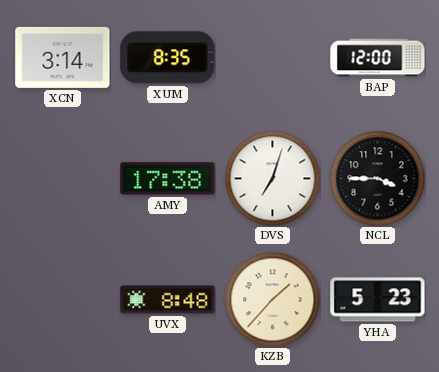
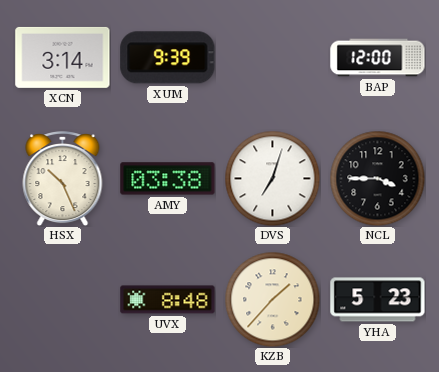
XUM: 8:35 -> 9:39 (168, 58)
HSX: none -> 10:26 (63, 179)
AMY: 17:38 -> 03:38 (168, 179)
